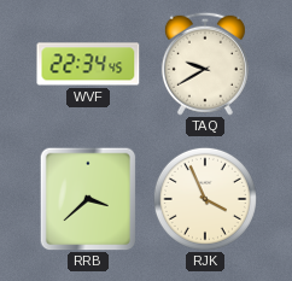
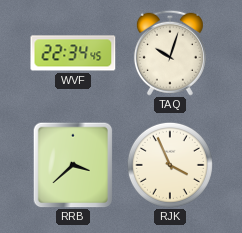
TAQ: 9:40 -> 10:03 (170, 53)
